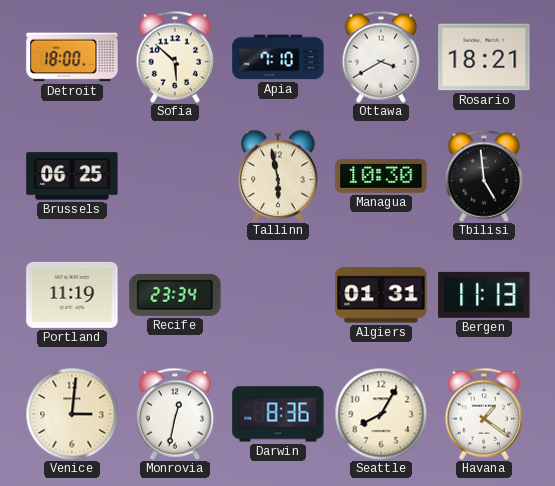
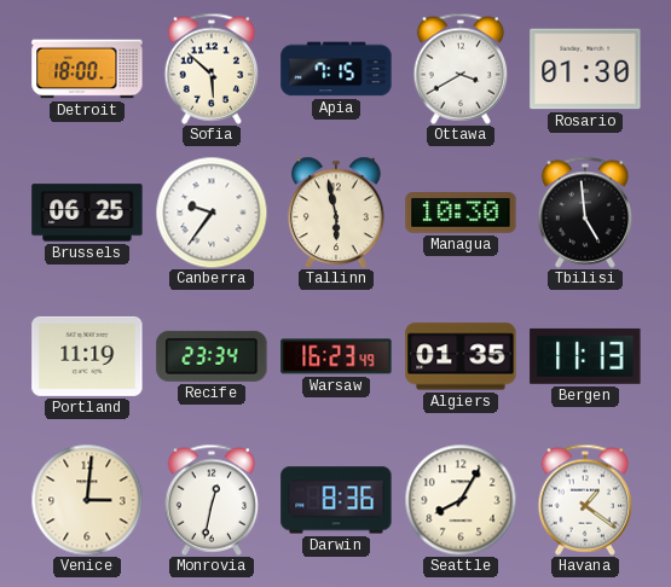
Apia: 7:10 -> 7:15 (336, 69)
Rosario: 18:21 -> 01:30 (585, 69)
Canberra: none -> 9:36 (212, 213)
Warsaw: none -> 16:23 (336, 356)
Algiers: 01:31 -> 01:35 (461, 356)
